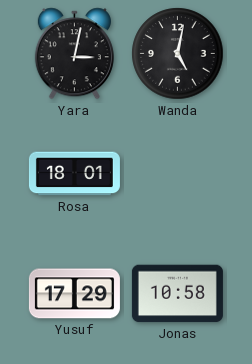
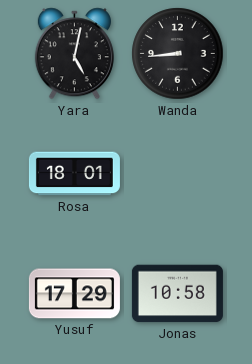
Yara: 3:02 -> 5:02 (74, 54)
Wanda: 5:02 -> 8:44 (178, 54)
